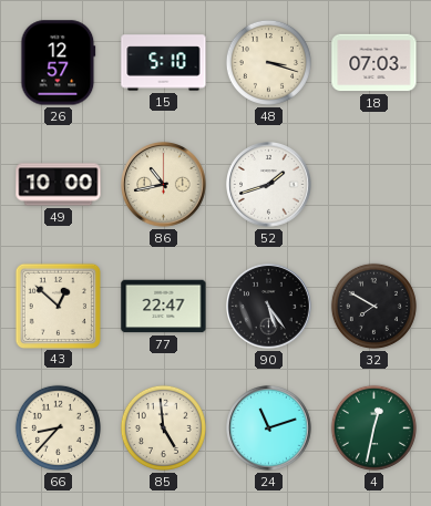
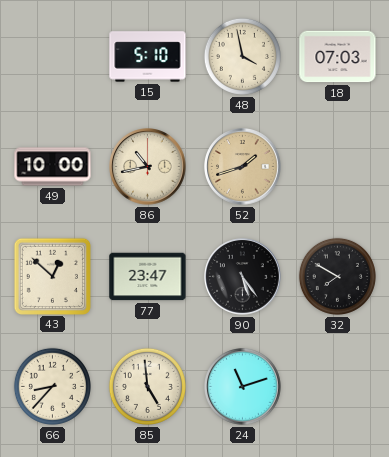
26: 12:57 -> none (59, 63)
48: 3:18 -> 3:58 (242, 56)
52 dial: white -> champagne (243, 167)
77: 22:47 -> 23:47 (148, 277)
4: 12:32 -> none (373, 427)
